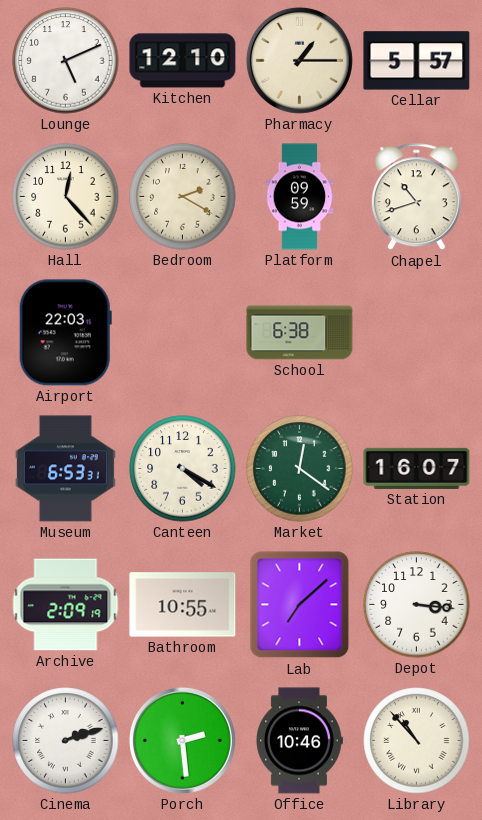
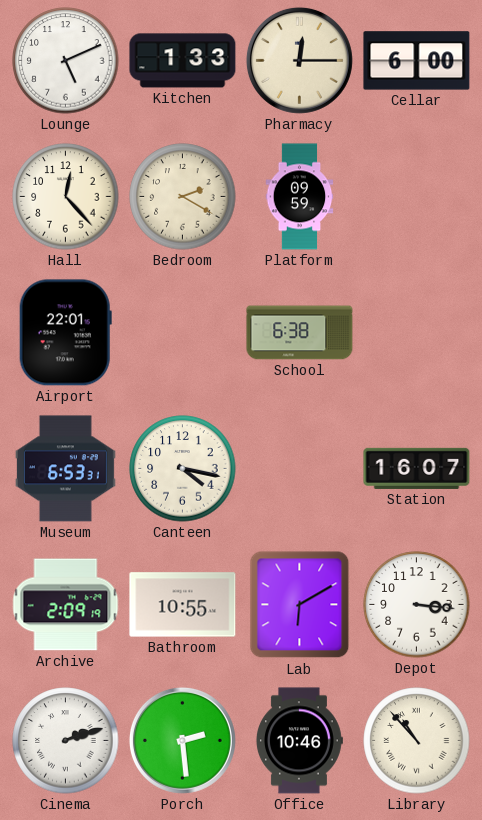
Kitchen: 12:10 -> 1:33 (183, 61)
Pharmacy: 1:15 -> 12:15 (299, 60)
Cellar: 5:57 -> 6:00 (417, 61)
Chapel: 10:42 -> none (416, 197)
Airport: 22:03 -> 22:01 (65, 333)
Canteen: 4:20 -> 4:17 (183, 469)
Market: 12:21 -> none (300, 469)
Lab: 7:08 -> 6:10 (300, 605)
